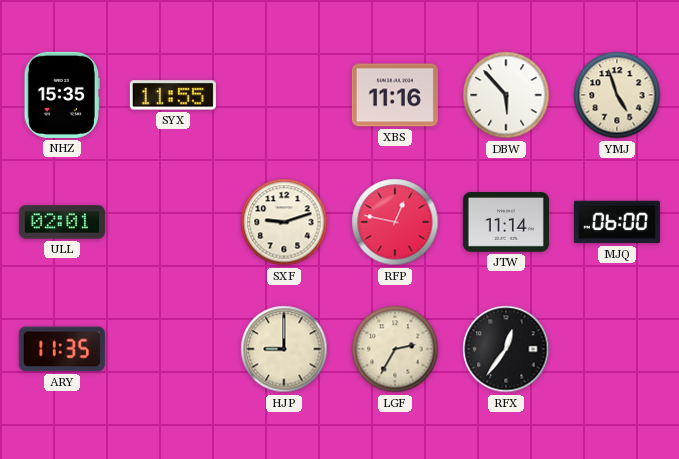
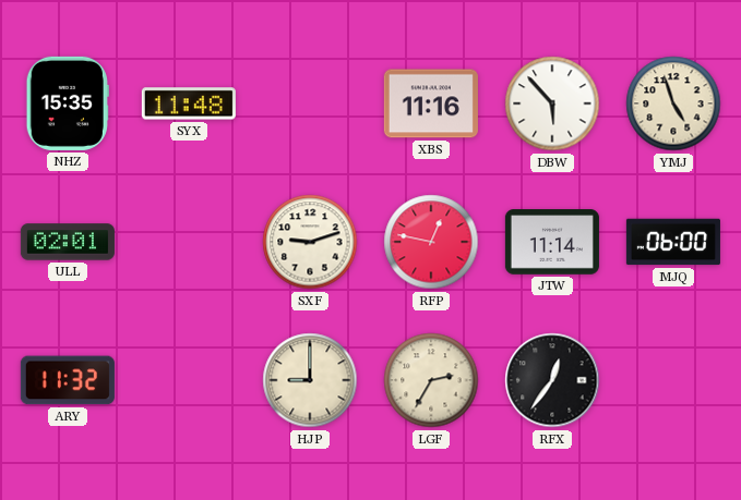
SYX: 11:55 -> 11:48 (189, 103)
ARY: 11:35 -> 11:32 (68, 380)
